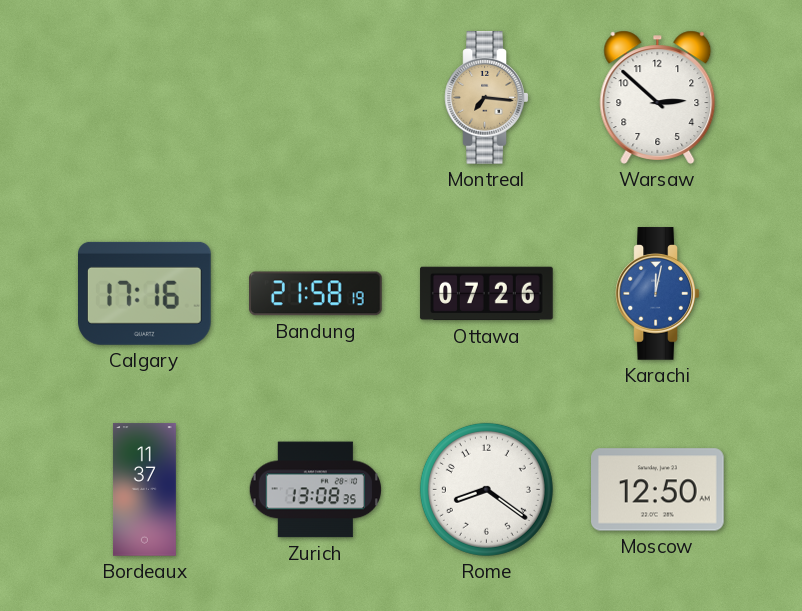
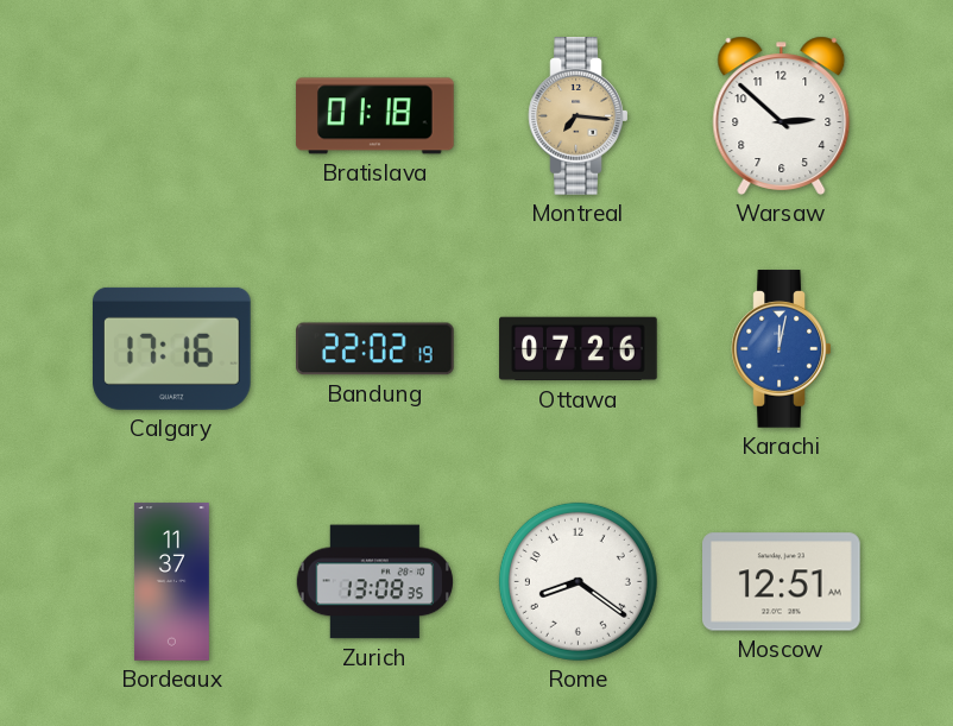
Bratislava: none -> 01:18 (375, 116)
Bandung: 21:58 -> 22:02 (375, 349)
Moscow: 12:50 -> 12:51 (782, 582)
